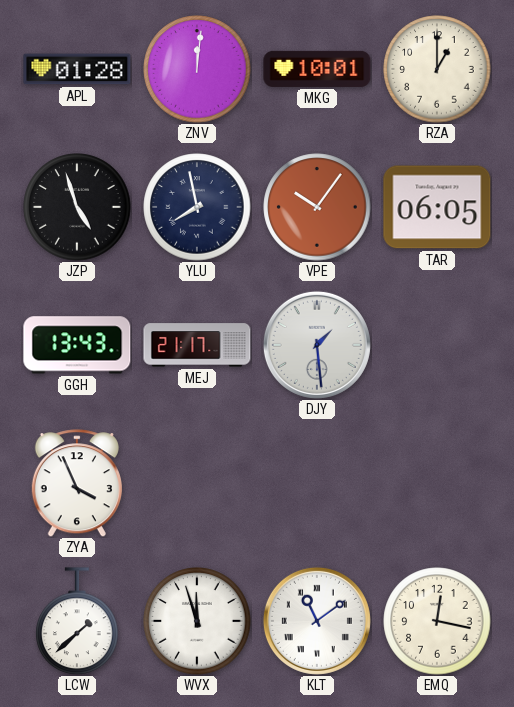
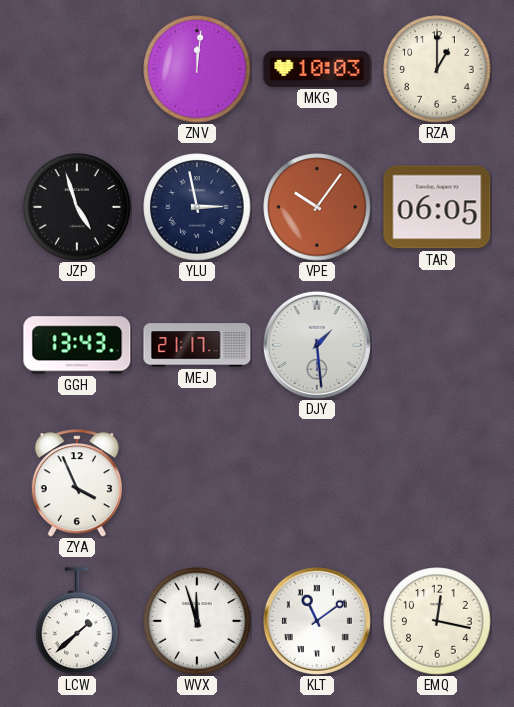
APL: 01:28 -> none (77, 69)
MKG: 10:01 -> 10:03 (317, 69)
YLU: 7:58 -> 2:58 (197, 207)
